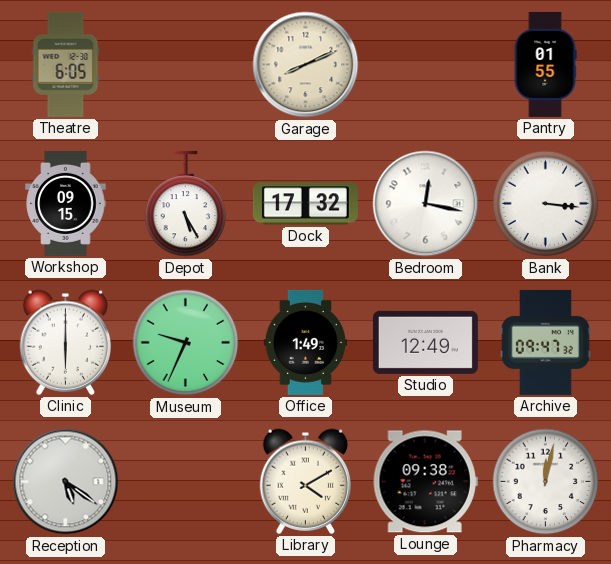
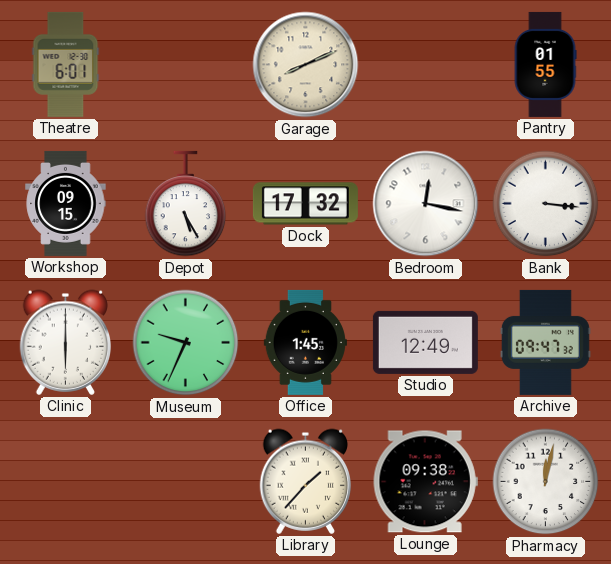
Theatre: 6:05 -> 6:01 (66, 64)
Office: 1:49 -> 1:45 (305, 342)
Reception: 5:21 -> none (66, 482)
Library: 4:10 -> 1:37 (306, 481)
